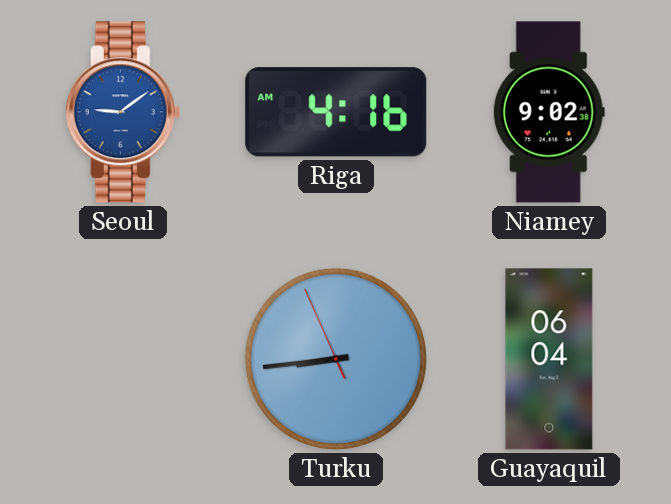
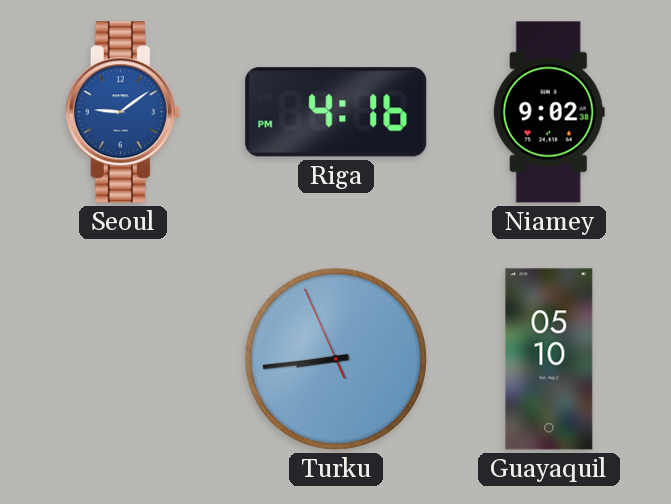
Riga: 4:16 AM -> 4:16 PM (336, 112)
Guayaquil: 06:04 -> 05:10 (549, 359)
